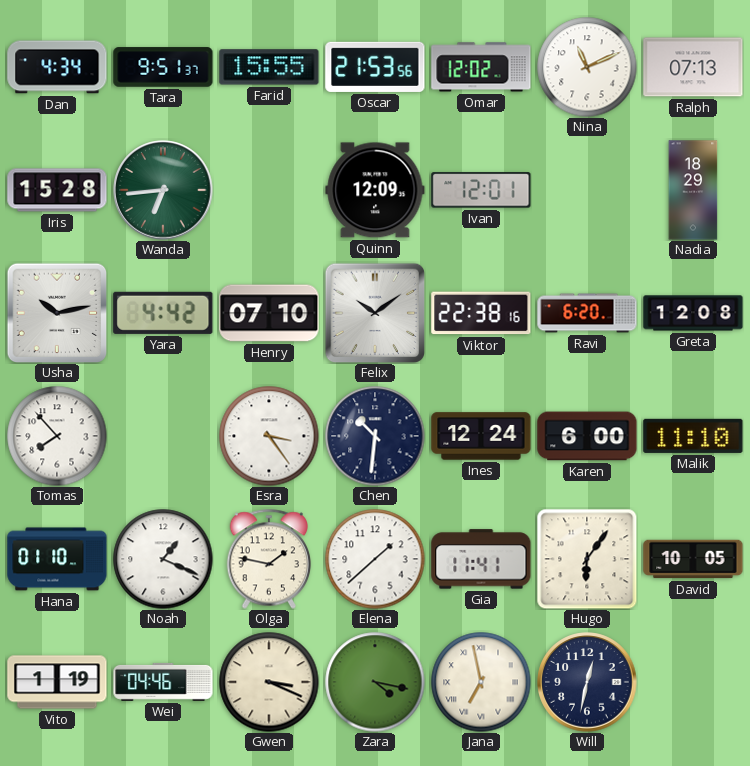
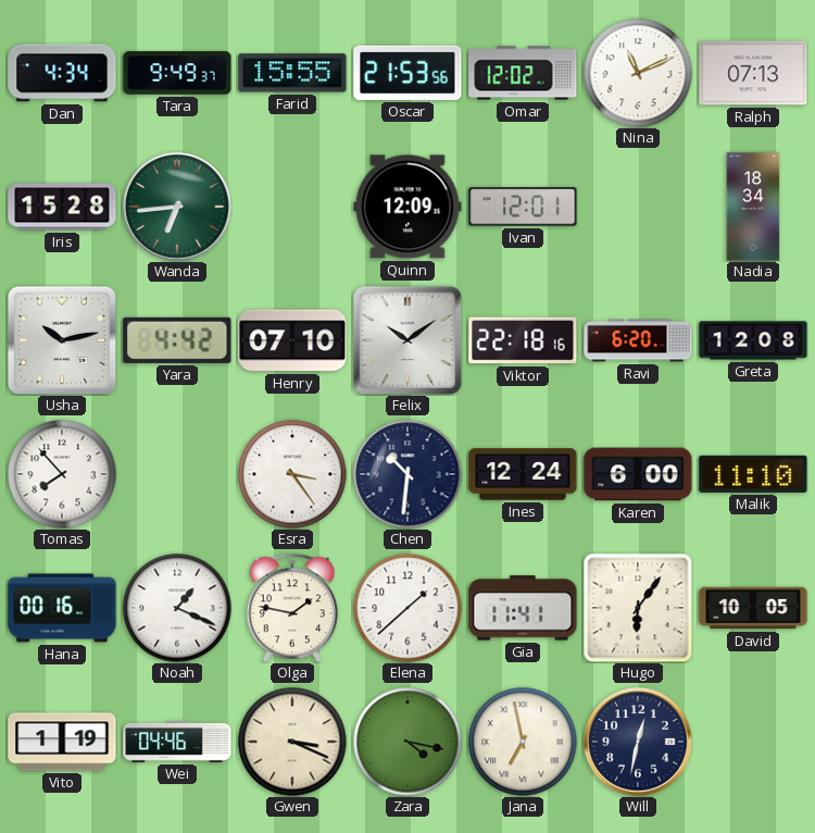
Tara: 9:51 -> 9:49 (177, 73)
Nadia: 18:29 -> 18:34 (753, 207)
Viktor: 22:38 -> 22:18 (523, 340)
Hana: 01:10 -> 00:16 (62, 608)
